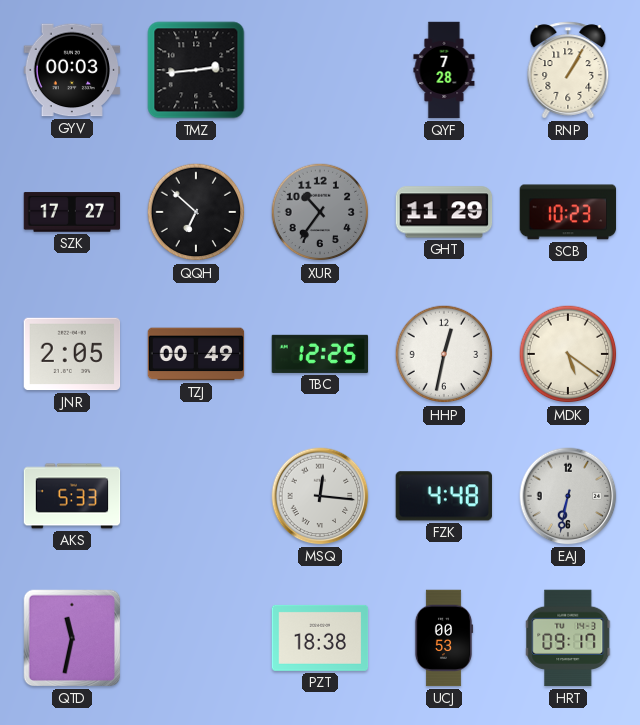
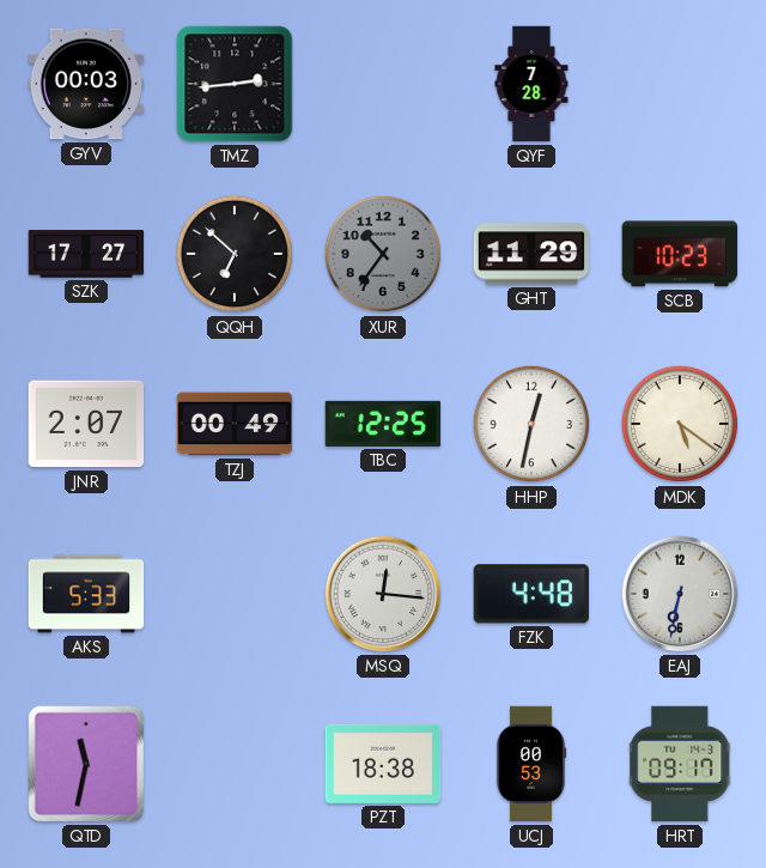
RNP: 1:05 -> none (568, 70)
JNR: 2:05 -> 2:07 (86, 424)
